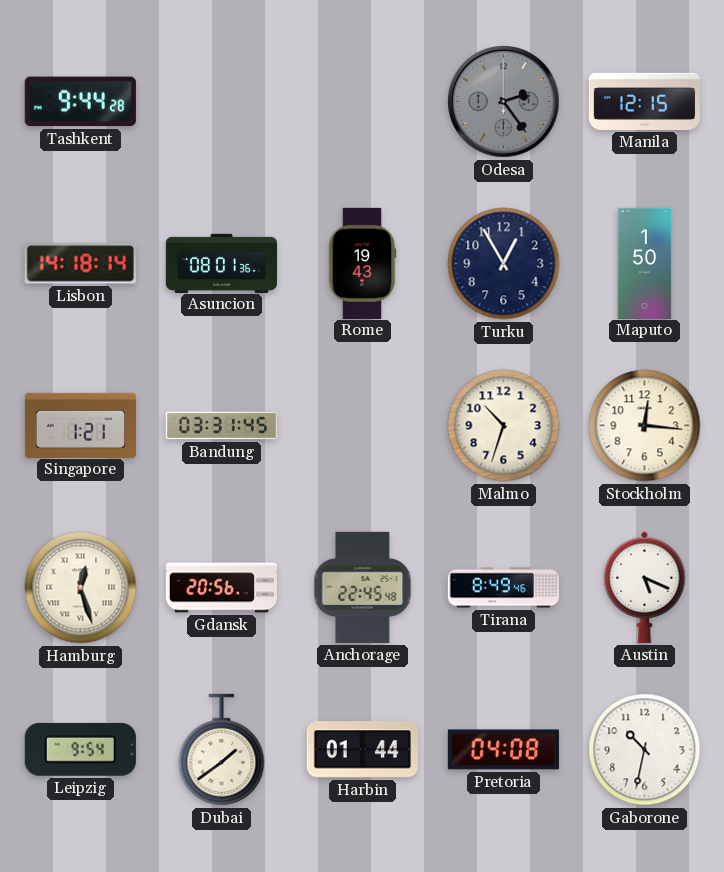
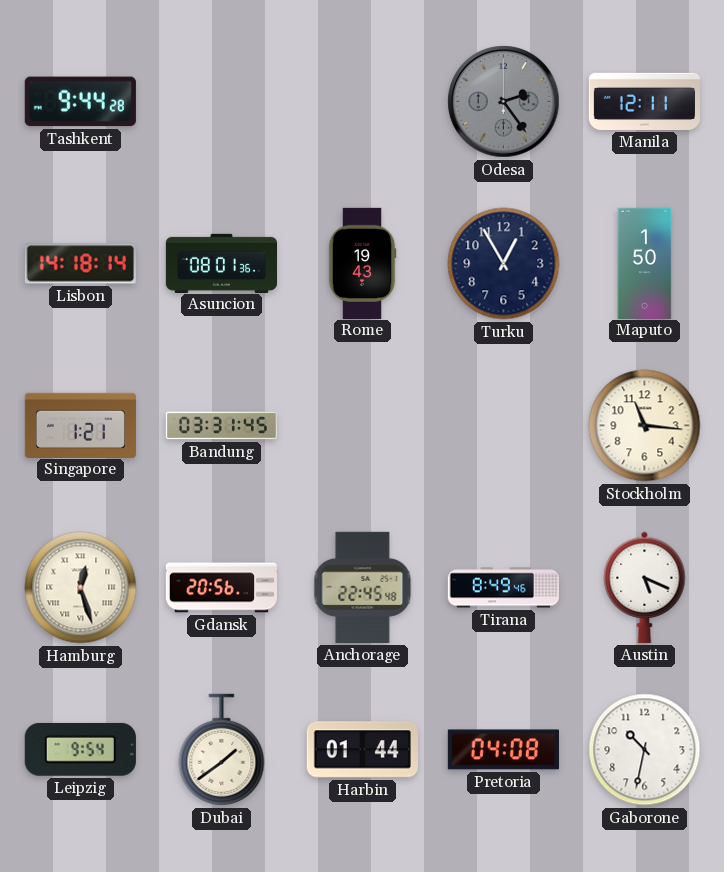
Manila: 12:15 -> 12:11 (644, 101)
Malmo: 10:33 -> none (504, 426)
Stockholm: 12:16 -> 11:16 (645, 426)
